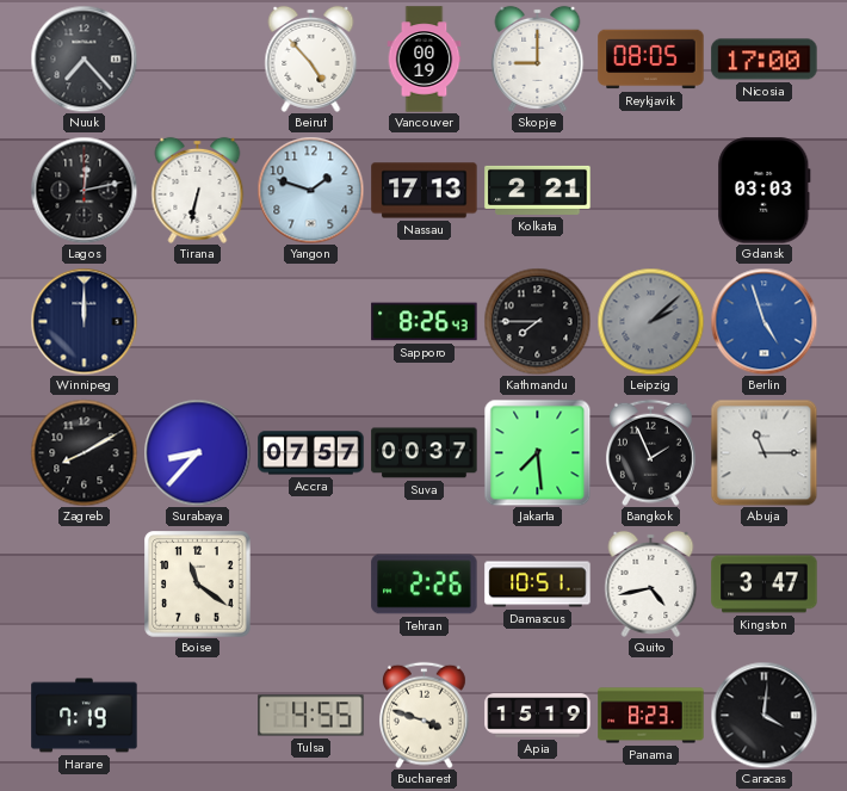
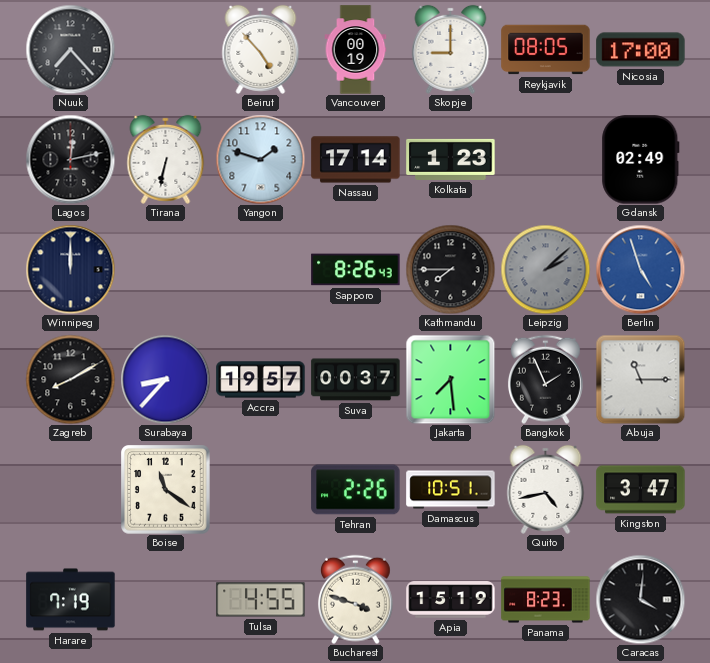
Nassau: 17:13 -> 17:14 (356, 160)
Kolkata: 2:21 -> 1:23 (451, 159)
Gdansk: 03:03 -> 02:49 (641, 160)
Accra: 07:57 -> 19:57 (261, 380)
